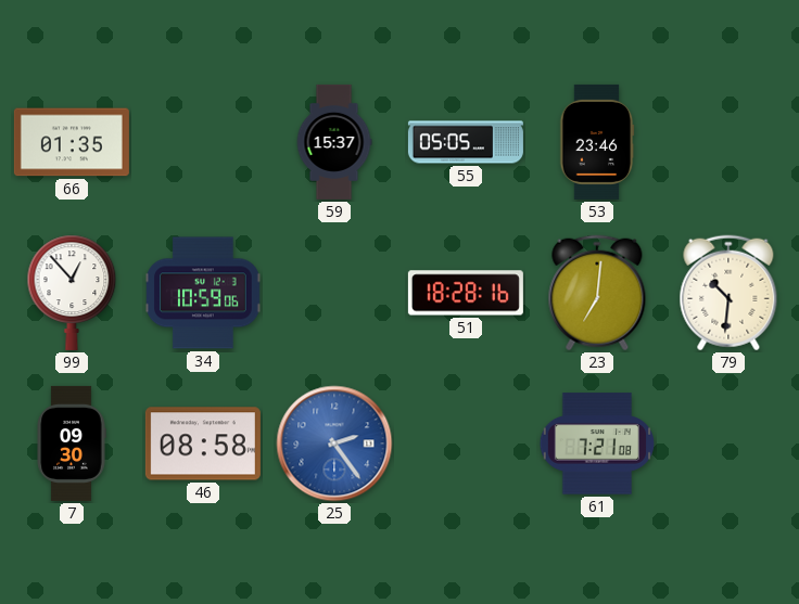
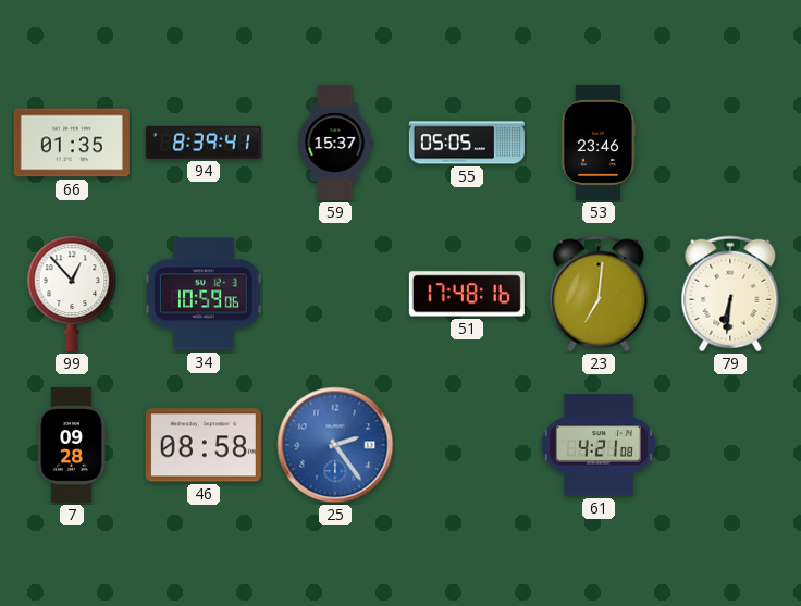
94: none -> 8:39 (204, 143)
51: 18:28 -> 17:48 (467, 294)
79: 10:31 -> 6:31 (730, 294)
7: 09:30 -> 09:28 (72, 445)
61: 7:21 -> 4:21 (597, 445)
